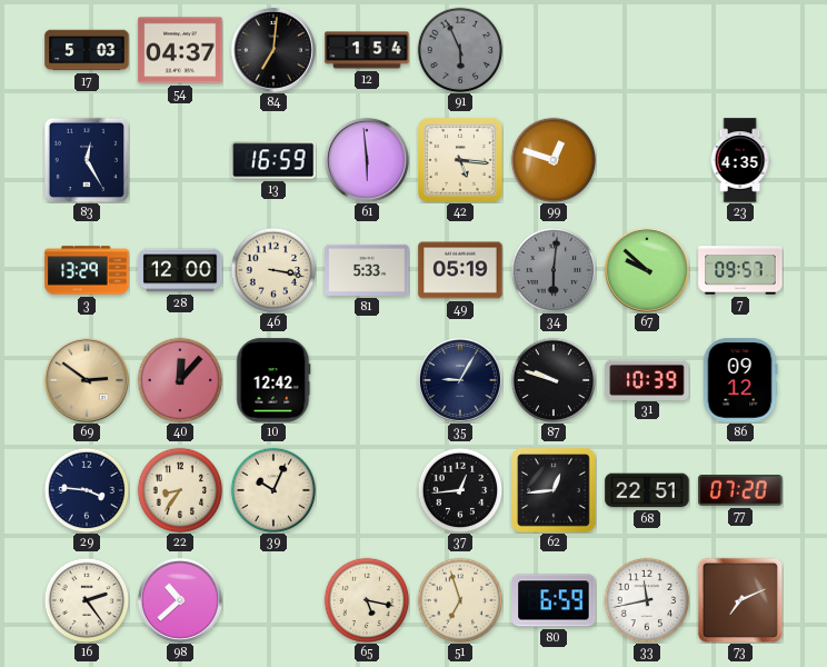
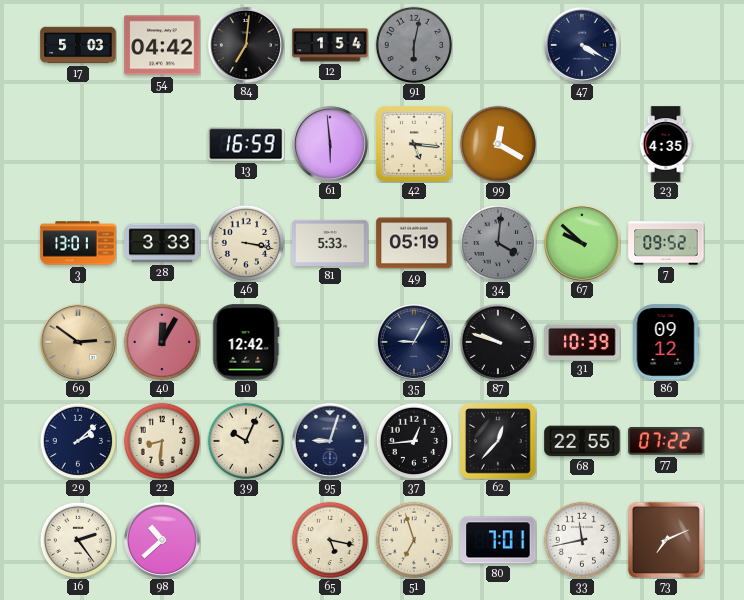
54: 04:37 -> 04:42 (162, 45)
91: 5:56 -> 6:02 (414, 45)
47: none -> 4:20 (582, 45)
83: 12:25 -> none (87, 160)
99: 12:48 -> 12:20 (498, 144)
3: 13:29 -> 13:01 (78, 243)
28: 12:00 -> 3:33 (162, 243)
34: 6:01 -> 4:01 (498, 243)
7: 09:57 -> 09:52 (666, 243)
40: 12:07 -> 12:05 (162, 342)
29: 3:46 -> 2:08 (78, 441)
22: 8:36 -> 8:31 (162, 441)
95: none -> 9:03 (330, 441)
62: 12:44 -> 12:37 (498, 441)
68: 22:51 -> 22:55 (582, 441)
77: 07:20 -> 07:22 (666, 442)
80: 6:59 -> 7:01 (498, 540)
